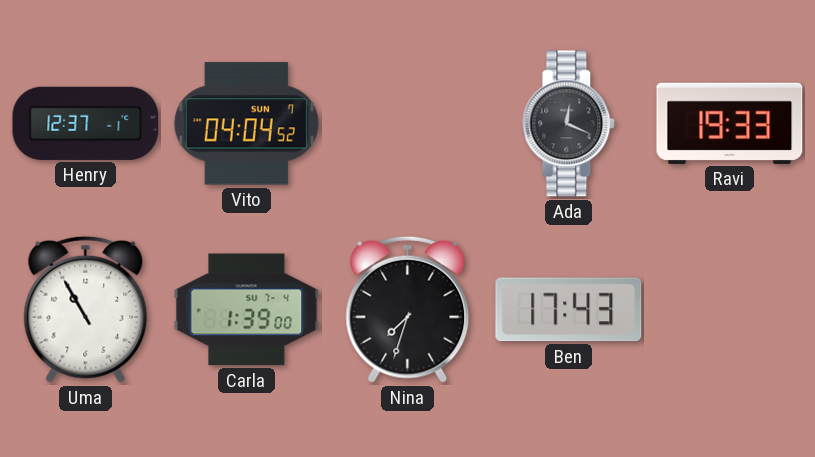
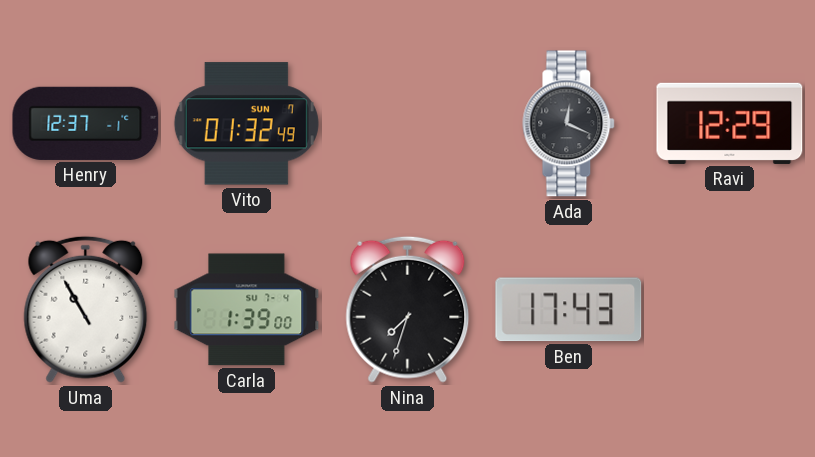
Vito: 04:04 -> 01:32 (246, 124)
Ravi: 19:33 -> 12:29 (730, 123)
